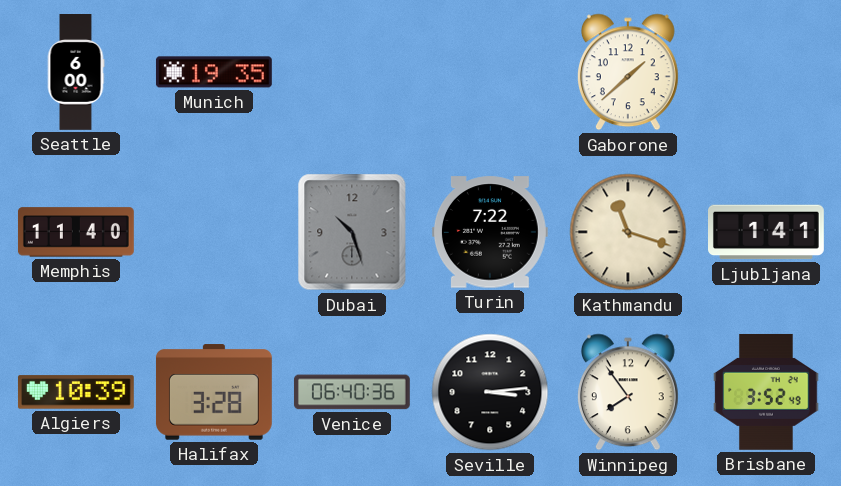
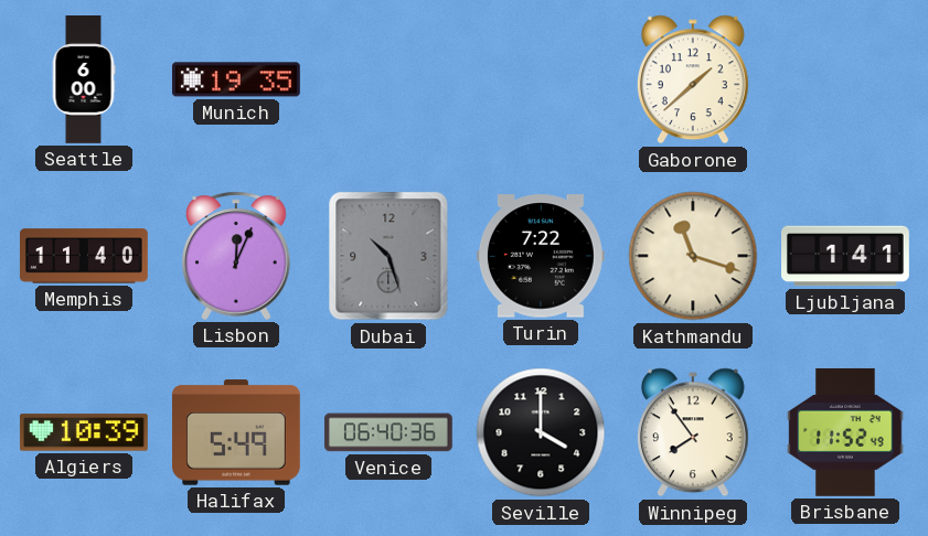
Lisbon: none -> 12:04 (236, 256)
Halifax: 3:28 -> 5:49 (236, 432)
Seville: 3:14 -> 4:00 (541, 432)
Brisbane: 3:52 -> 11:52 (845, 432)
